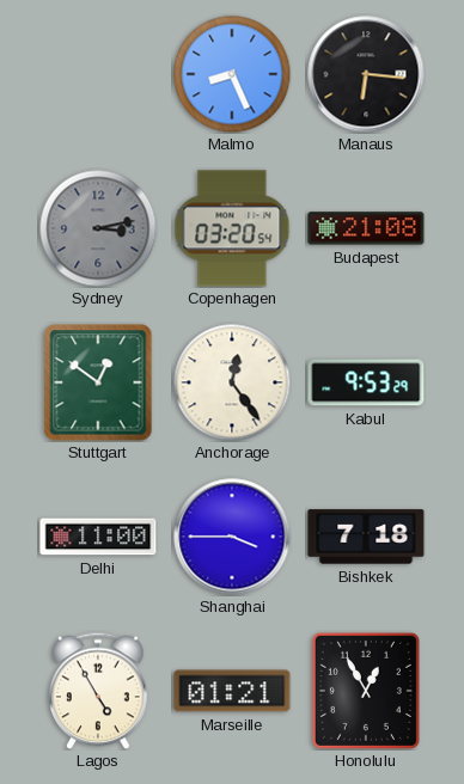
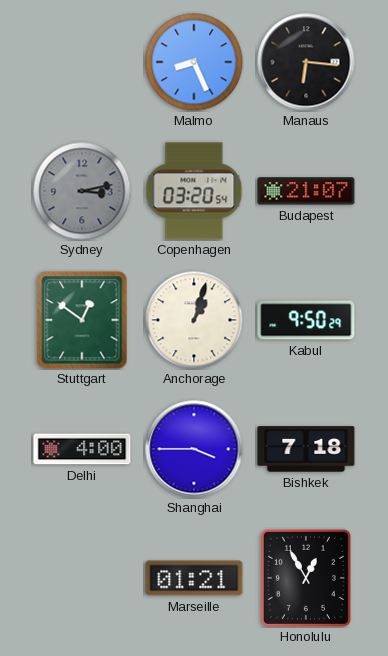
Budapest: 21:08 -> 21:07 (306, 191)
Anchorage: 12:24 -> 1:03 (194, 320)
Kabul: 9:53 -> 9:50 (306, 320)
Delhi: 11:00 -> 4:00 (82, 449)
Lagos: 4:55 -> none (98, 691)
